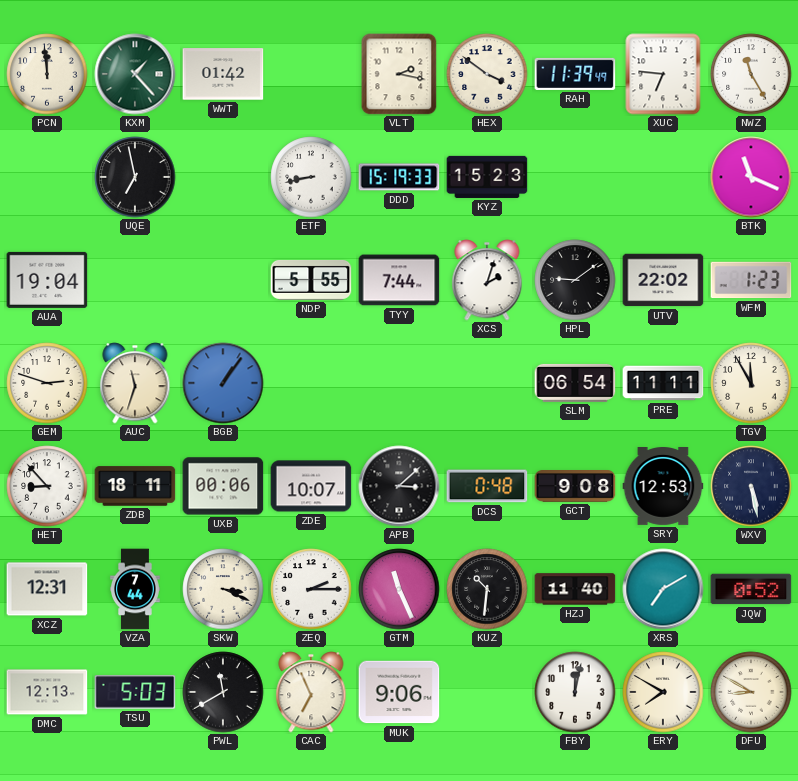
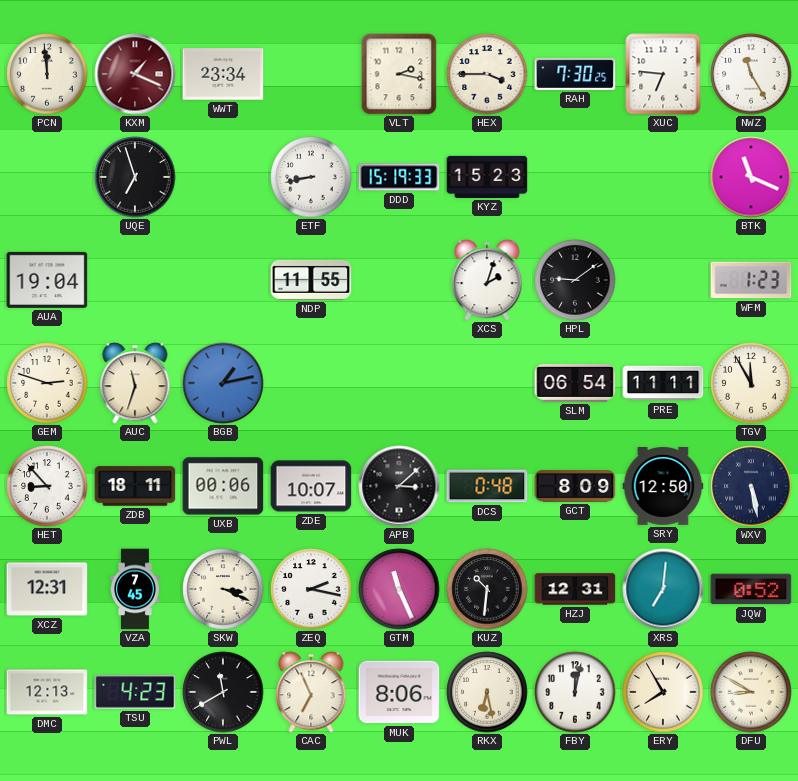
KXM: 1:23 -> 1:19 (135, 74)
KXM dial: green -> burgundy (135, 74)
WWT: 01:42 -> 23:34 (223, 74)
HEX: 3:51 -> 3:45 (487, 74)
RAH: 11:39 -> 7:30 (575, 74)
UQE: 6:58 -> 6:57 (135, 177)
NDP: 5:55 -> 11:55 (311, 280)
TYY: 7:44 -> none (399, 280)
UTV: 22:02 -> none (663, 280)
BGB: 1:06 -> 1:13 (223, 383)
GCT: 9:08 -> 8:09 (575, 486)
SRY: 12:53 -> 12:50 (663, 487)
VZA: 7:44 -> 7:45 (136, 589)
ZEQ: 2:15 -> 2:17 (311, 589)
HZJ: 11:40 -> 12:31 (575, 589)
XRS: 7:10 -> 7:01 (663, 589)
TSU: 5:03 -> 4:23 (135, 692)
MUK: 9:06 -> 8:06 (399, 692)
RKX: none -> 6:28 (487, 692)
ERY: 7:50 -> 7:55 (663, 692)
